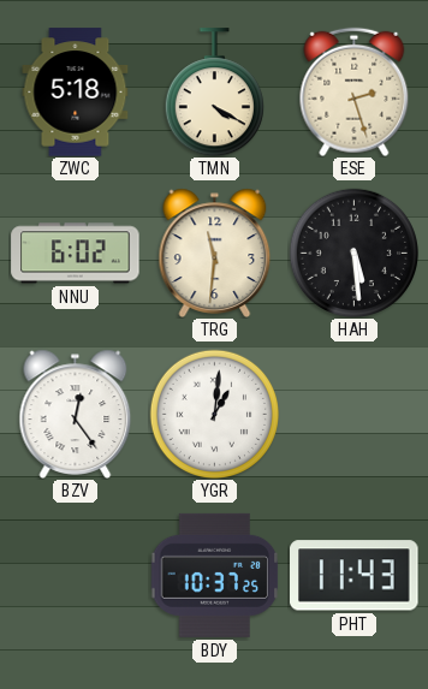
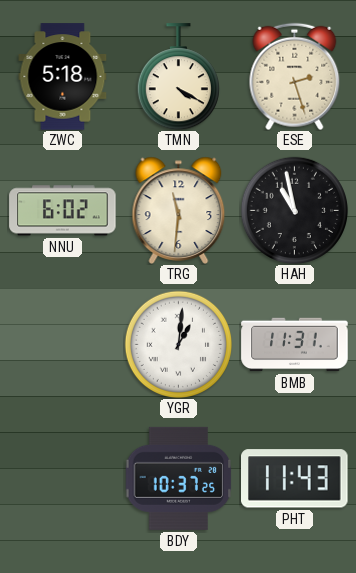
HAH: 5:29 -> 10:58 (294, 210)
BZV: 12:24 -> none (76, 414)
BMB: none -> 11:31 (295, 345)
